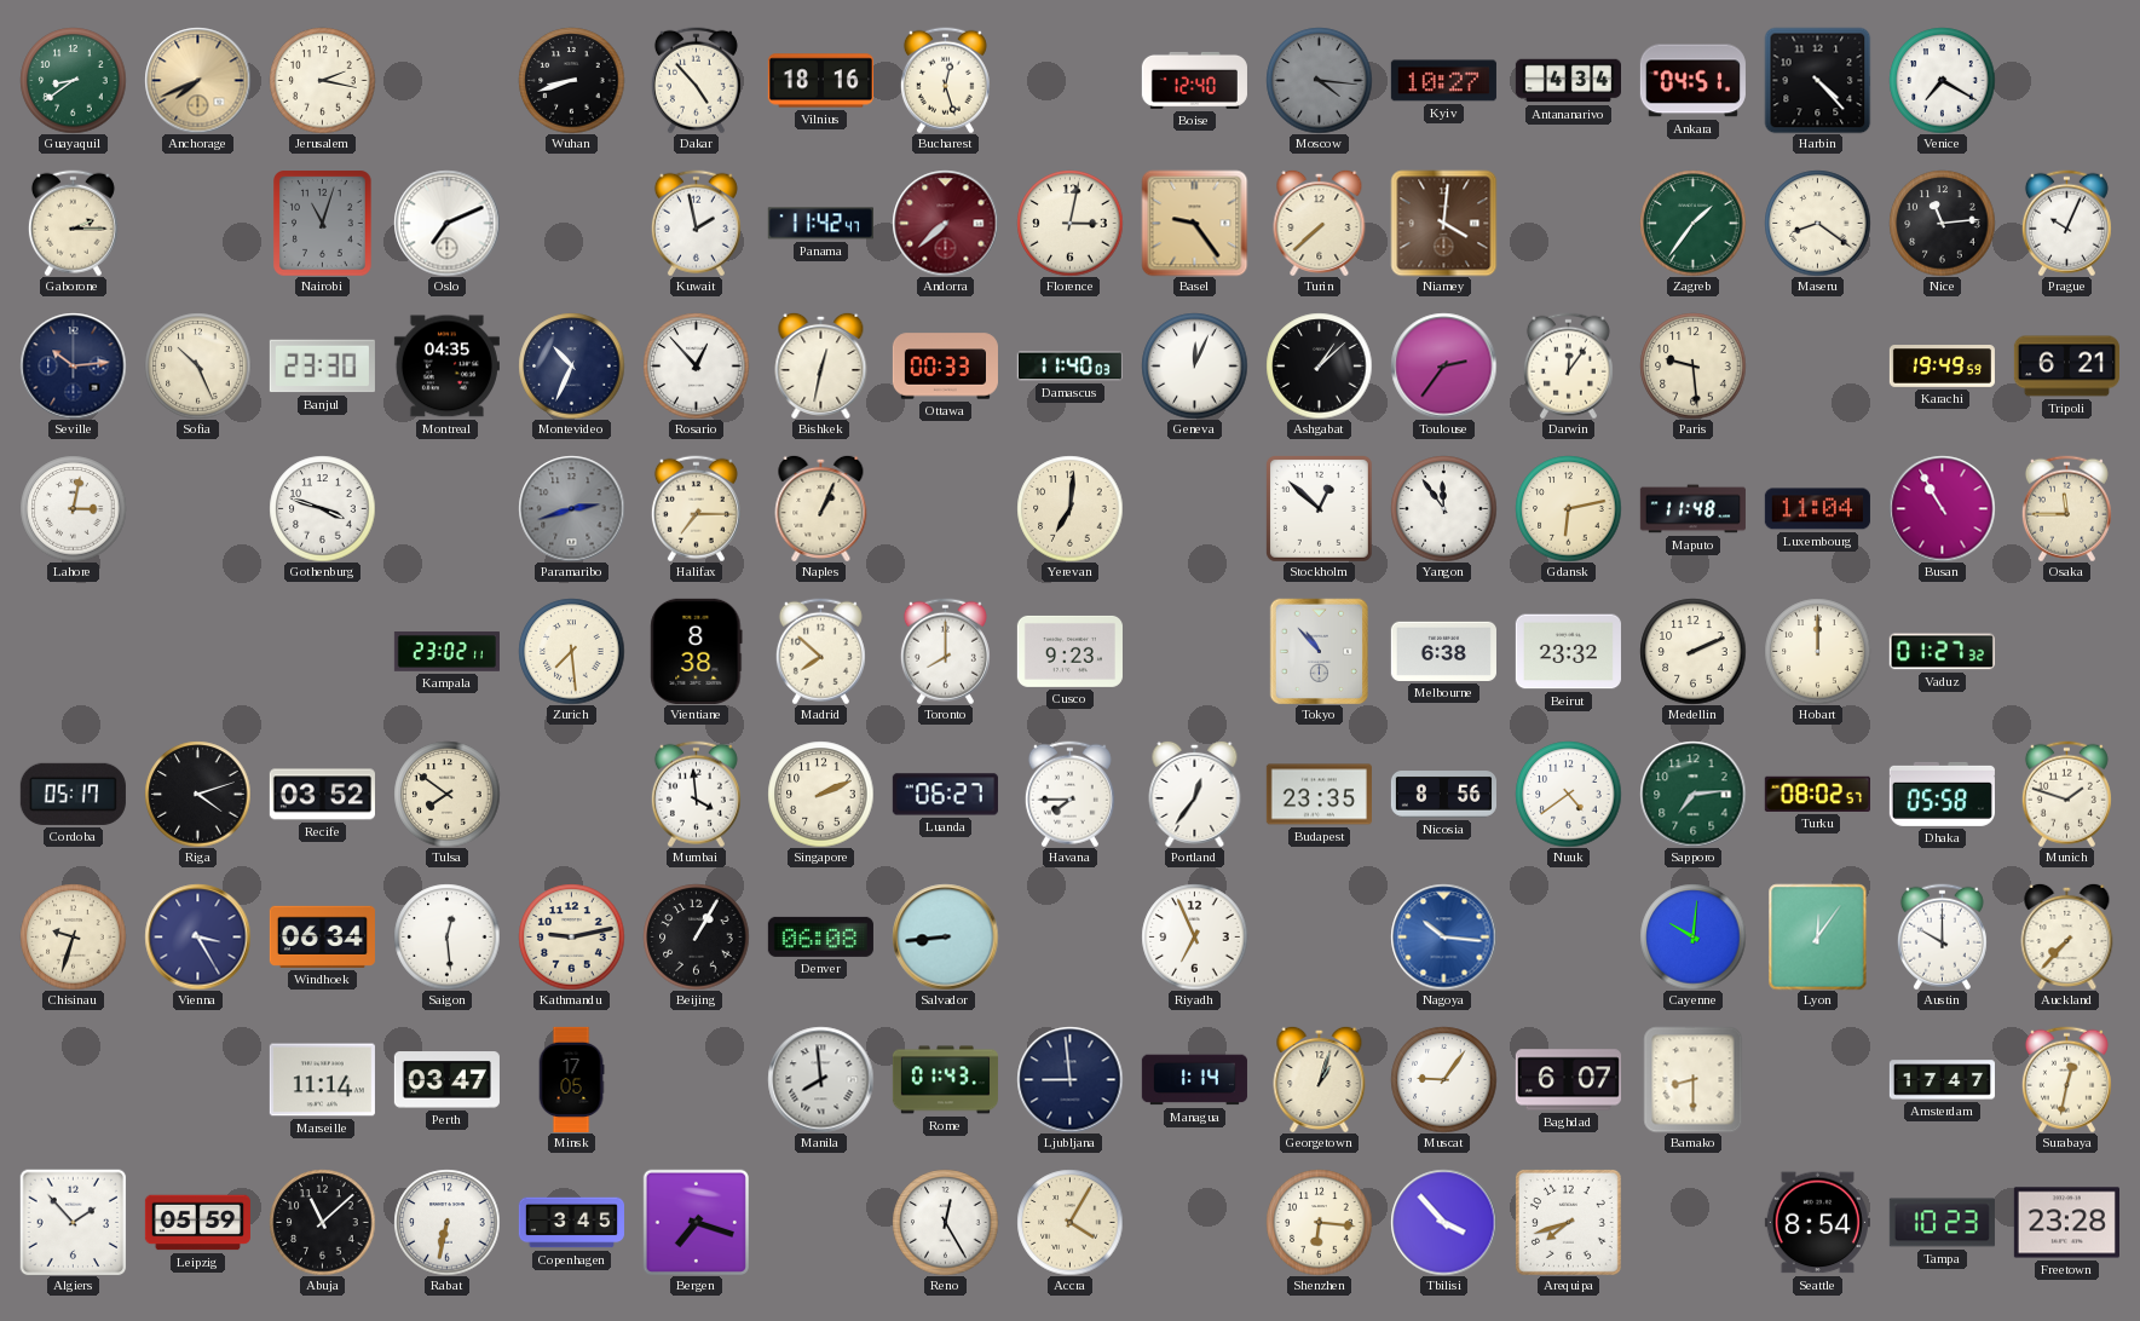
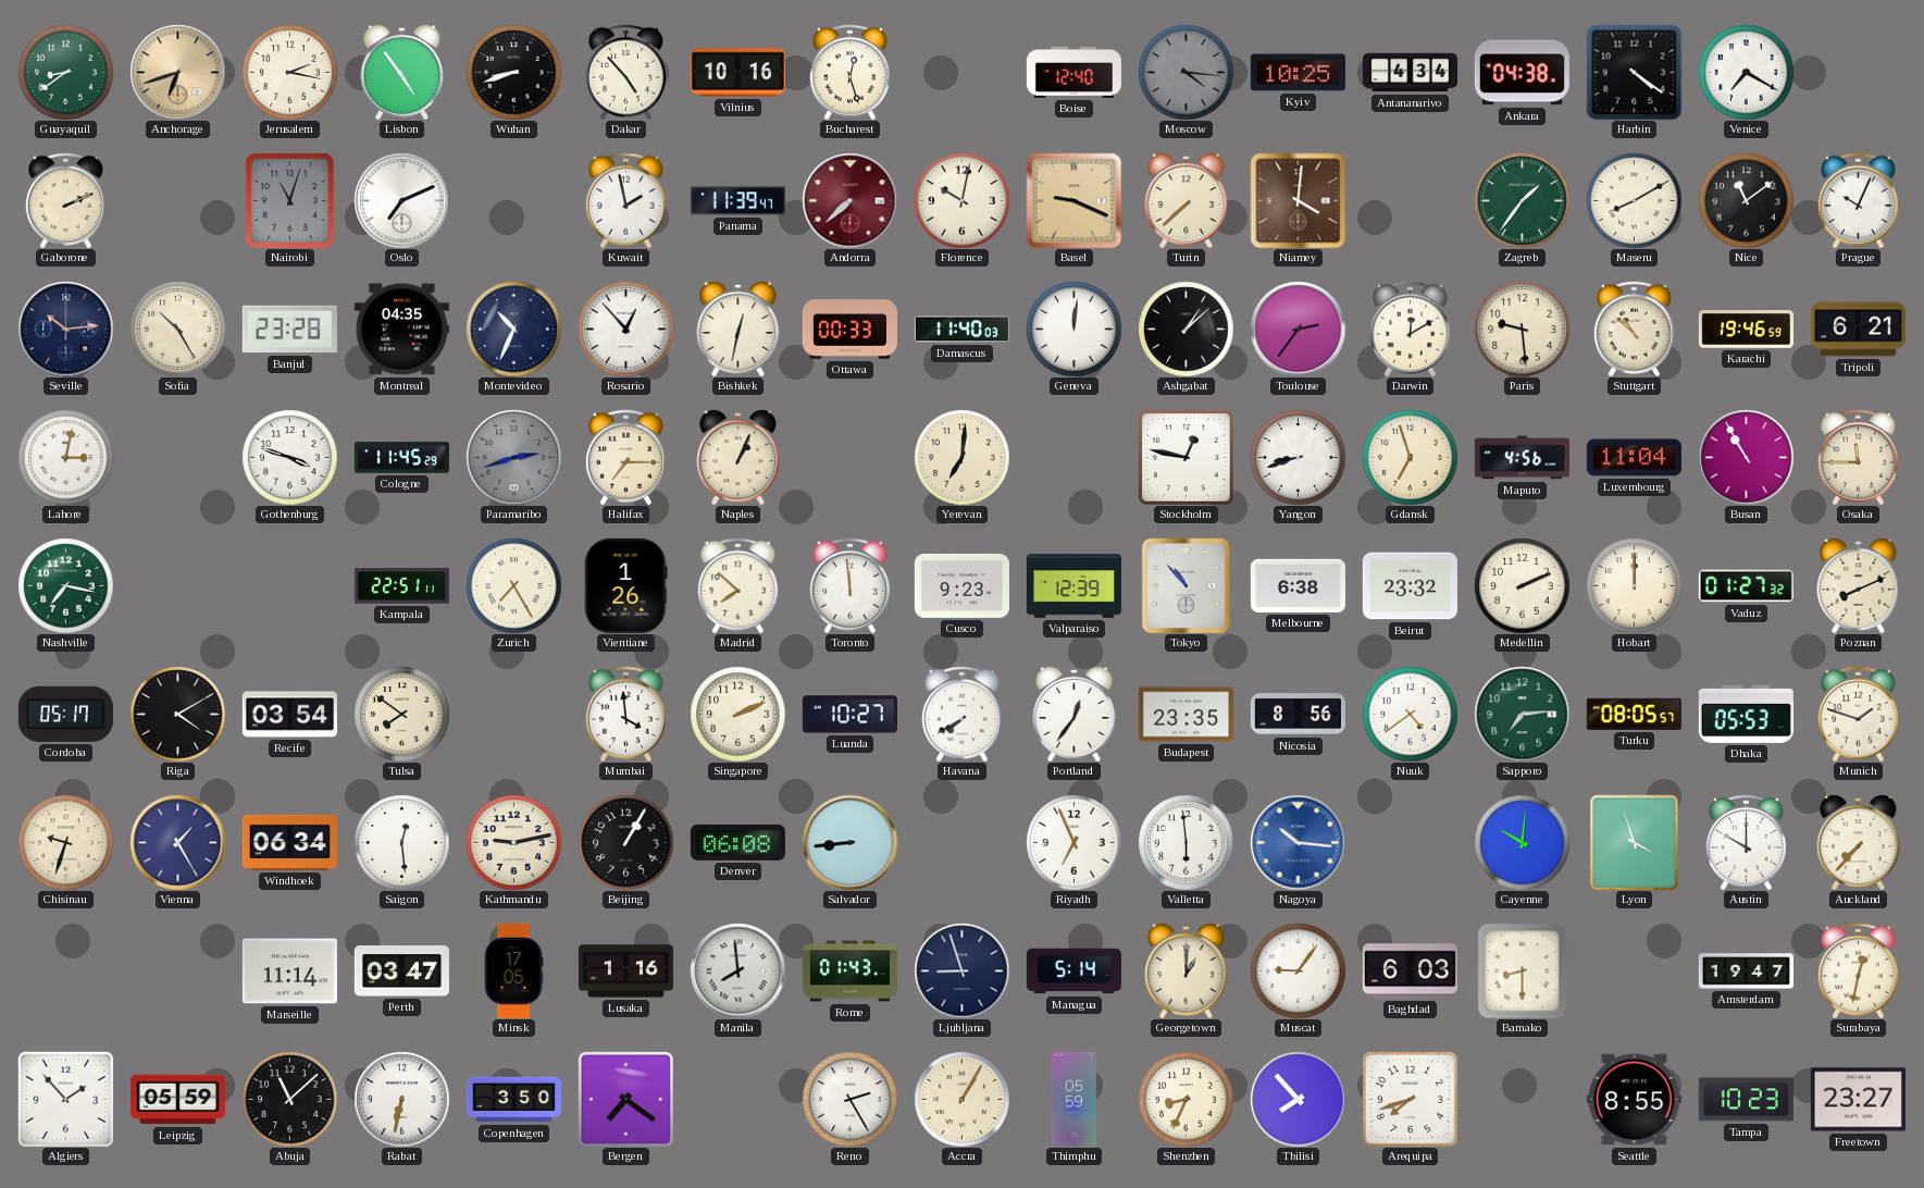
Anchorage: 7:41 -> 6:42 (177, 72)
Lisbon: none -> 4:54 (402, 72)
Vilnius: 18:16 -> 10:16 (737, 73)
Kyiv: 10:27 -> 10:25 (1298, 73)
Ankara: 04:51 -> 04:38 (1522, 73)
Harbin: 4:23 -> 4:21 (1634, 72)
Gaborone: 2:15 -> 2:11 (65, 200)
Panama: 11:42 -> 11:39 (737, 201)
Florence: 3:02 -> 10:02 (961, 200)
Basel: 9:24 -> 9:19 (1073, 200)
Maseru: 8:21 -> 8:10 (1634, 200)
Nice: 11:14 -> 11:09 (1746, 200)
Sofia: 10:26 -> 10:25 (177, 329)
Banjul: 23:30 -> 23:28 (289, 330)
Geneva: 12:04 -> 12:01 (1073, 329)
Darwin: 12:06 -> 12:10 (1410, 329)
Stuttgart: none -> 10:52 (1634, 329)
Karachi: 19:49 -> 19:46 (1746, 330)
Cologne: none -> 11:45 (401, 458)
Stockholm: 12:52 -> 12:47 (1186, 457)
Yangon: 11:54 -> 8:42 (1298, 457)
Gdansk: 6:13 -> 6:57 (1410, 457)
Maputo: 11:48 -> 4:56 (1522, 458)
Nashville: none -> 7:17 (65, 585)
Kampala: 23:02 -> 22:51 (401, 586)
Zurich: 7:29 -> 7:25 (513, 585)
Vientiane: 8:38 -> 1:26 (626, 585)
Toronto: 8:00 -> 11:59 (849, 585)
Valparaiso: none -> 12:39 (1073, 586)
Poznan: none -> 8:11 (1859, 585)
Riga: 4:12 -> 4:10 (177, 714)
Recife: 03:52 -> 03:54 (289, 715)
Luanda: 06:27 -> 10:27 (849, 715)
Havana: 7:45 -> 7:40 (961, 714)
Turku: 08:02 -> 08:05 (1634, 714)
Dhaka: 05:58 -> 05:53 (1746, 714)
Vienna: 3:25 -> 1:25 (177, 842)
Valletta: none -> 5:59 (1186, 842)
Lyon: 12:06 -> 3:57 (1635, 842)
Lusaka: none -> 1:16 (625, 972)
Ljubljana: 8:59 -> 8:57 (961, 970)
Managua: 1:14 -> 5:14 (1073, 972)
Georgetown: 1:03 -> 1:00 (1187, 970)
Baghdad: 6:07 -> 6:03 (1410, 972)
Amsterdam: 17:47 -> 19:47 (1746, 972)
Copenhagen: 3:45 -> 3:50 (513, 1100)
Bergen: 7:18 -> 7:21 (625, 1099)
Reno: 12:25 -> 2:25 (849, 1099)
Accra: 4:05 -> 1:05 (961, 1099)
Thimphu: none -> 05:59 (1075, 1099)
Shenzhen: 6:16 -> 8:34 (1186, 1099)
Tbilisi: 3:53 -> 7:53 (1298, 1099)
Seattle: 8:54 -> 8:55 (1634, 1100)
Freetown: 23:28 -> 23:27 (1858, 1100)
